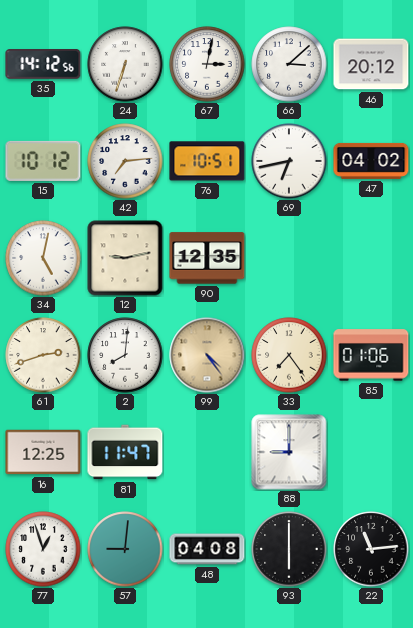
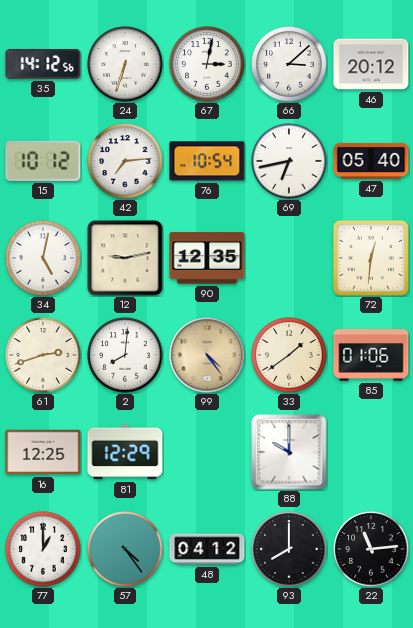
76: 10:51 -> 10:54 (207, 161)
47: 04:02 -> 05:40 (371, 161)
72: none -> 12:31 (371, 258)
33: 7:24 -> 1:39 (289, 355)
81: 11:47 -> 12:29 (125, 452)
88: 9:00 -> 10:00 (289, 452)
77: 12:57 -> 1:00 (43, 549)
57: 9:01 -> 4:24 (125, 549)
48: 04:08 -> 04:12 (207, 549)
93: 6:00 -> 8:00 (289, 549)
